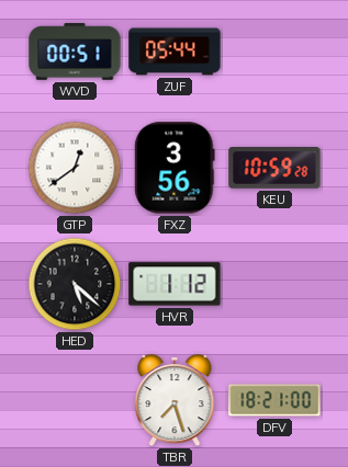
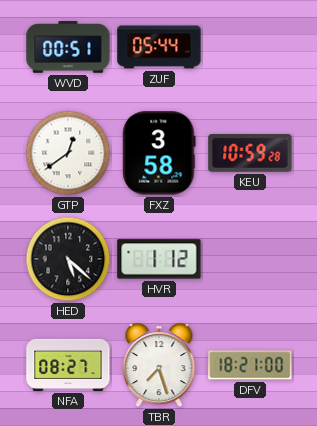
FXZ: 3:56 -> 3:58 (159, 153)
NFA: none -> 08:27 (68, 365)
